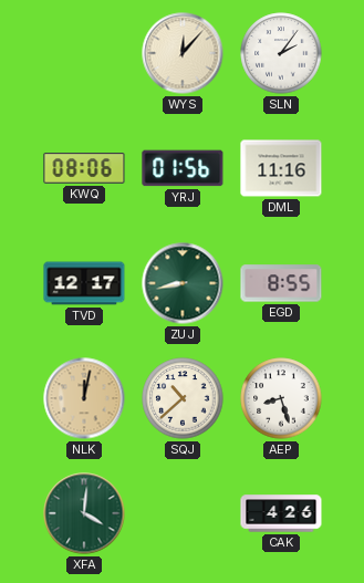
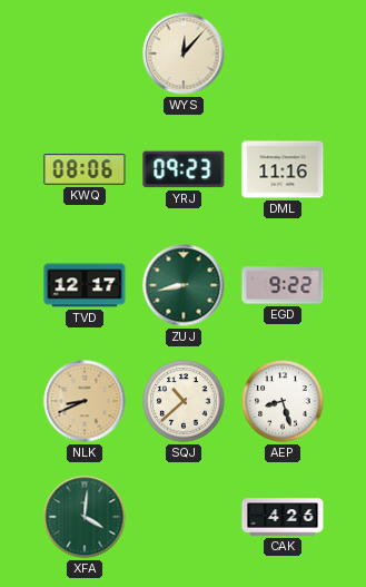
SLN: 2:06 -> none (281, 53)
YRJ: 01:56 -> 09:23 (184, 169)
EGD: 8:55 -> 9:22 (283, 285)
NLK: 12:02 -> 8:41 (85, 401)
